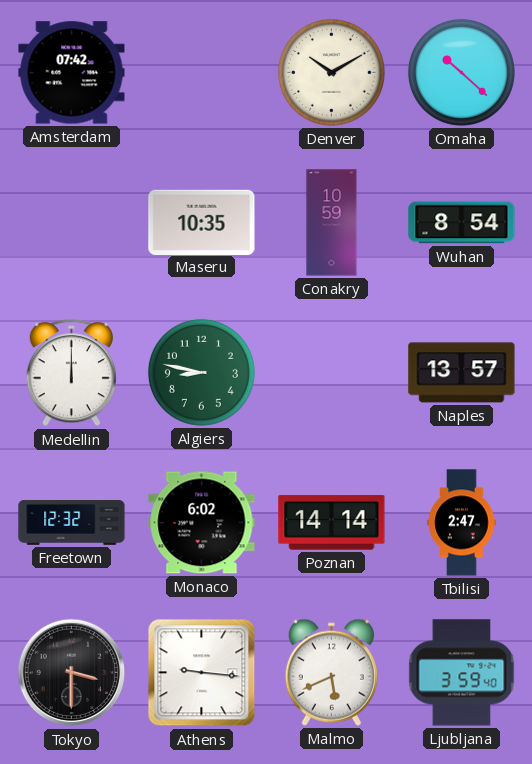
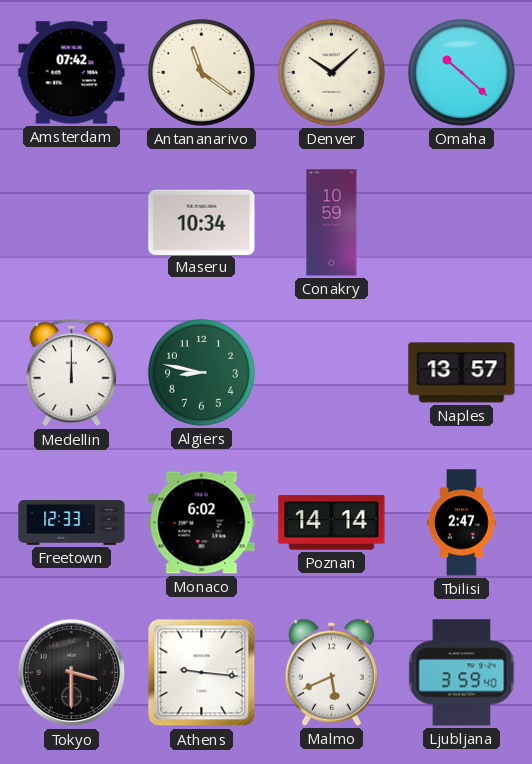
Antananarivo: none -> 11:21 (201, 72)
Denver: 10:10 -> 10:08 (331, 72)
Maseru: 10:35 -> 10:34 (202, 222)
Wuhan: 8:54 -> none (462, 223)
Freetown: 12:32 -> 12:33 (72, 523)
